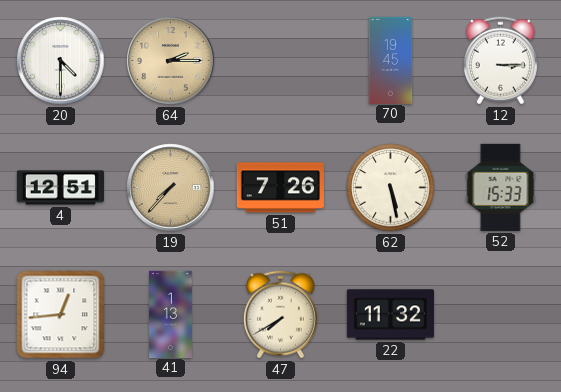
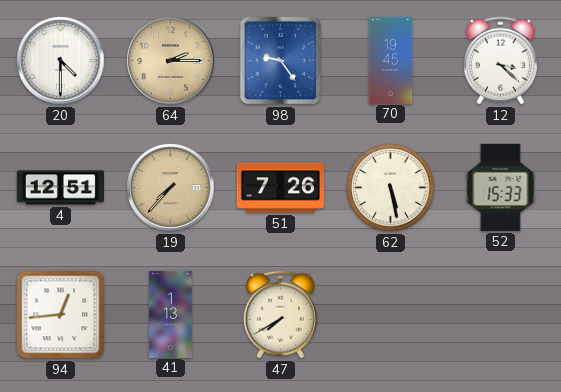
98: none -> 9:24 (281, 61)
12: 3:15 -> 3:22 (500, 61)
22: 11:32 -> none (390, 315)
